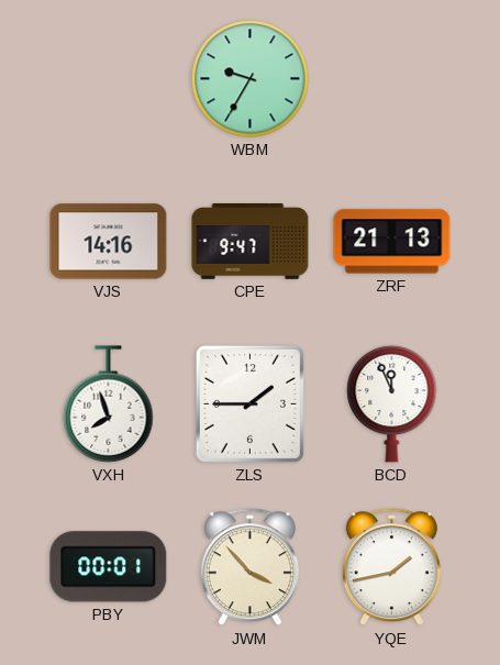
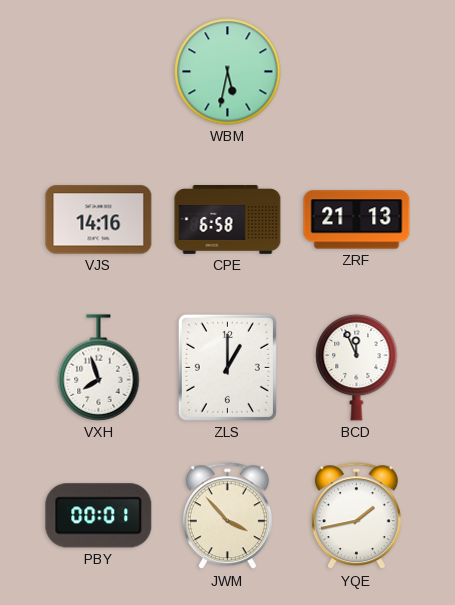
WBM: 9:35 -> 5:32 (228, 72)
CPE: 9:47 -> 6:58 (228, 220)
ZLS: 1:45 -> 1:00 (227, 367)
